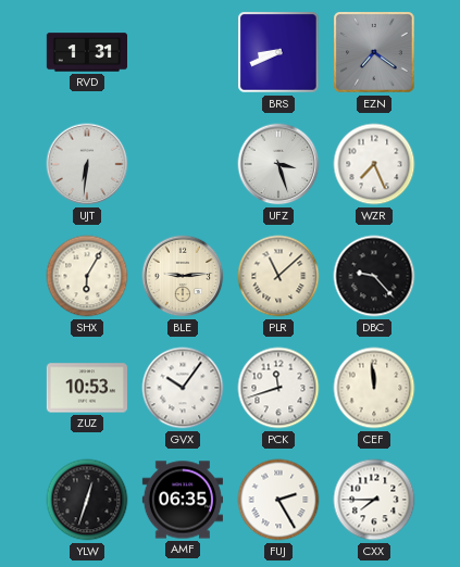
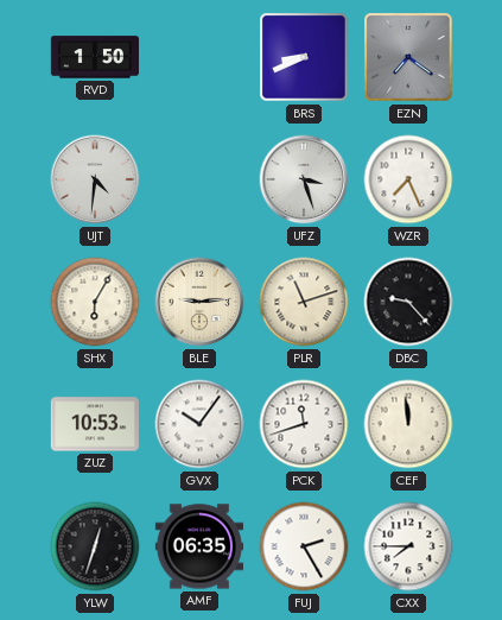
RVD: 1:31 -> 1:50 (94, 57)
UJT: 6:31 -> 4:31 (95, 179)
PLR: 11:08 -> 11:12 (304, 302)
